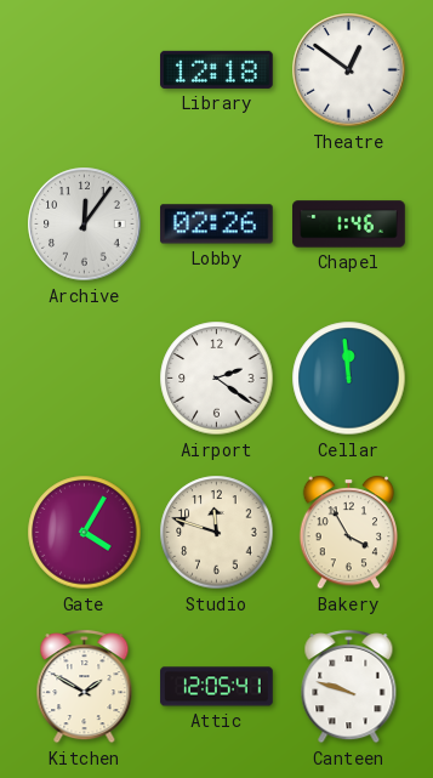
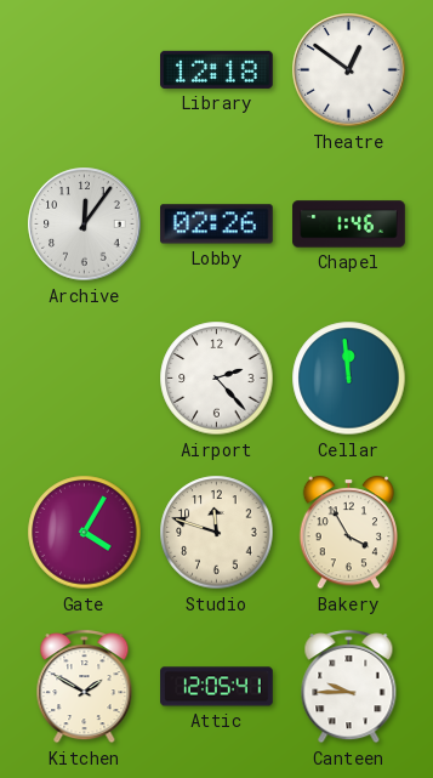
Airport: 2:21 -> 2:23 (217, 379)
Canteen: 9:48 -> 9:45 (349, 687)
